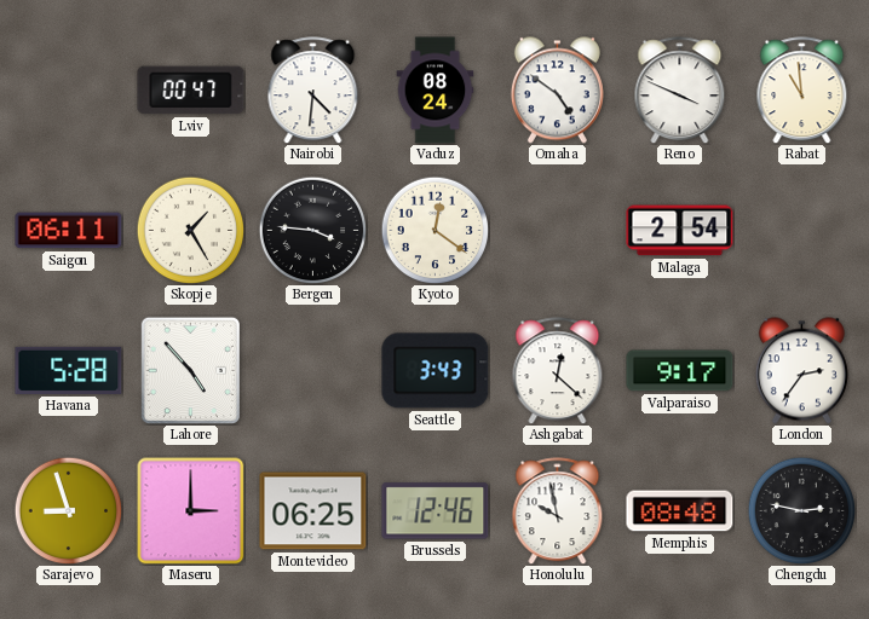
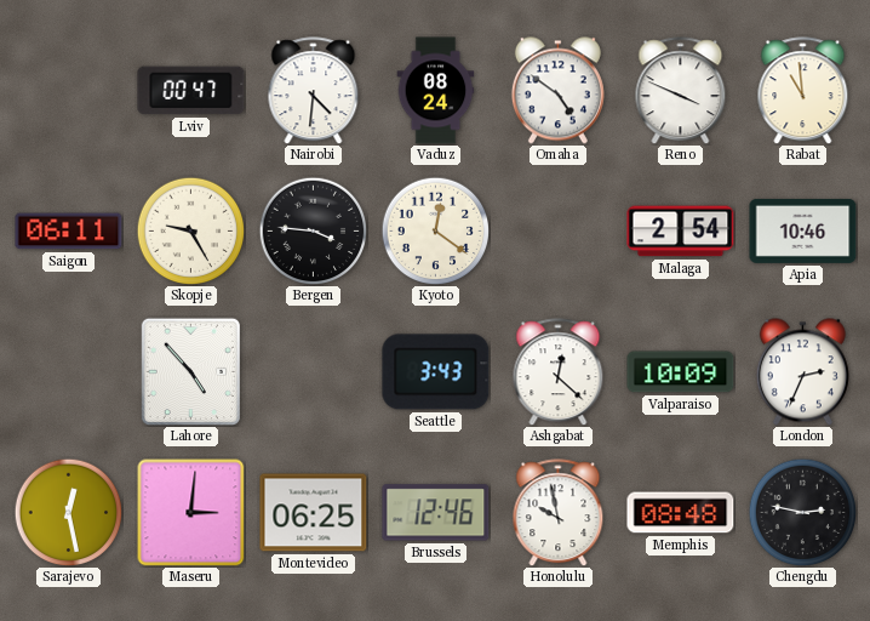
Skopje: 1:25 -> 9:25 (190, 230)
Apia: none -> 10:46 (803, 230)
Havana: 5:28 -> none (69, 370)
Valparaiso: 9:17 -> 10:09 (681, 372)
London: 2:36 -> 2:34 (802, 372)
Sarajevo: 8:57 -> 12:28 (68, 512)
Maseru: 3:00 -> 3:01 (190, 512)
